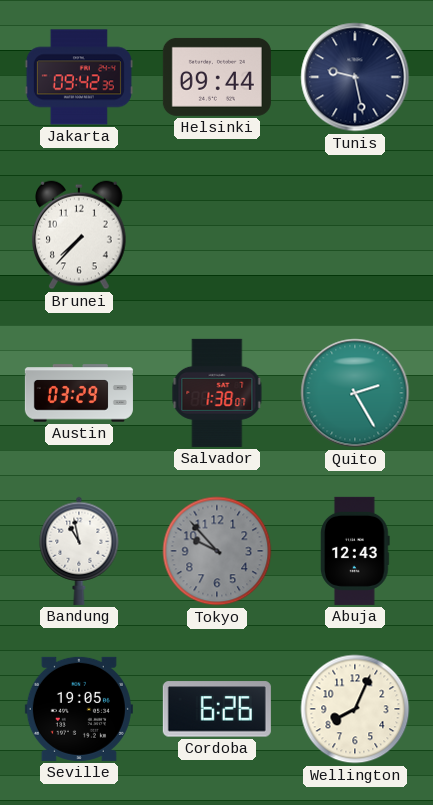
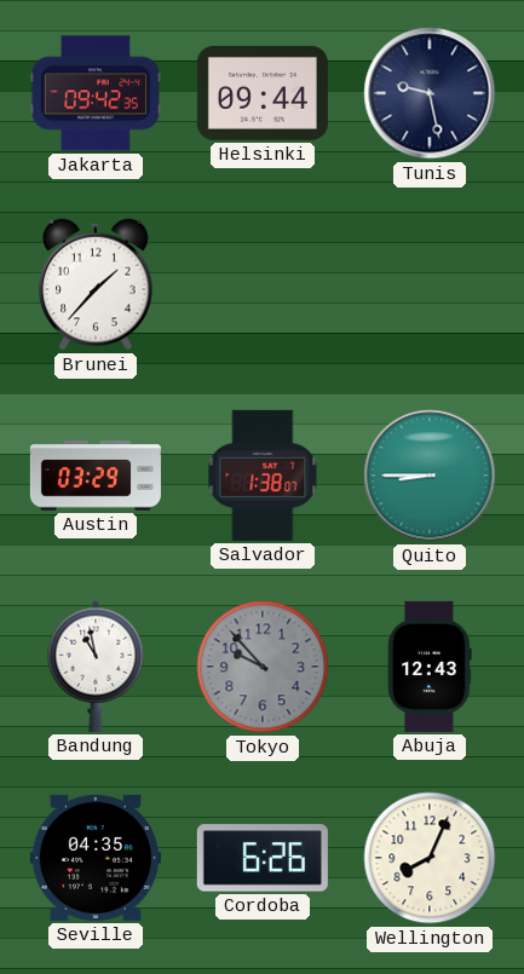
Brunei: 7:37 -> 1:37 (96, 284)
Quito: 2:25 -> 8:45 (430, 476)
Seville: 19:05 -> 04:35 (96, 858)
